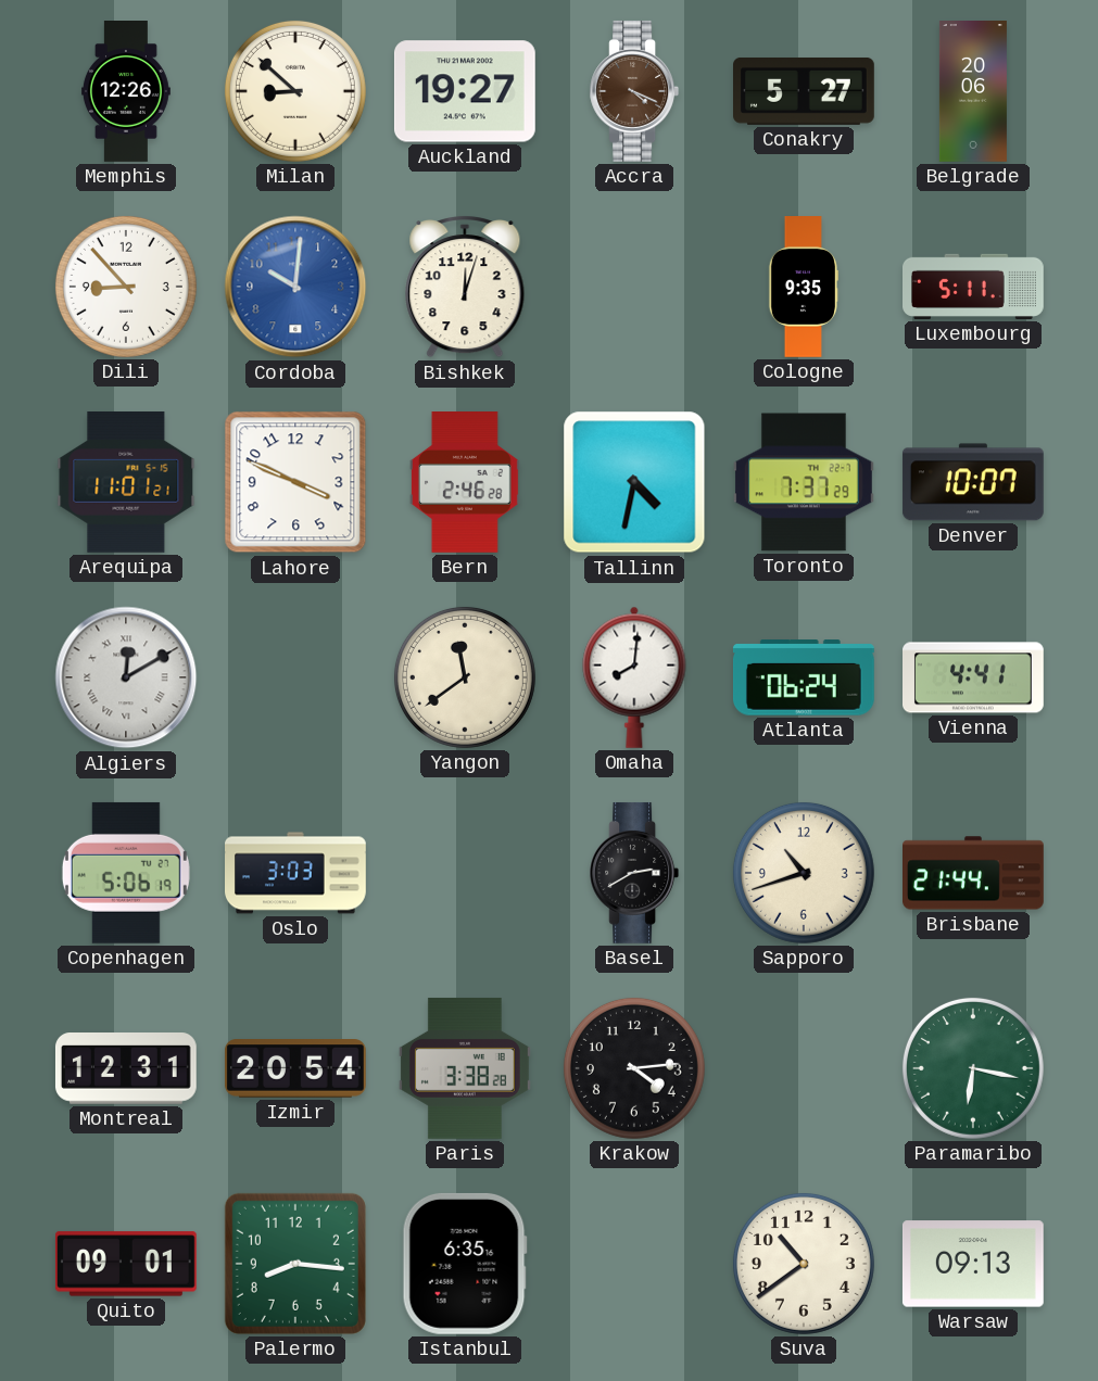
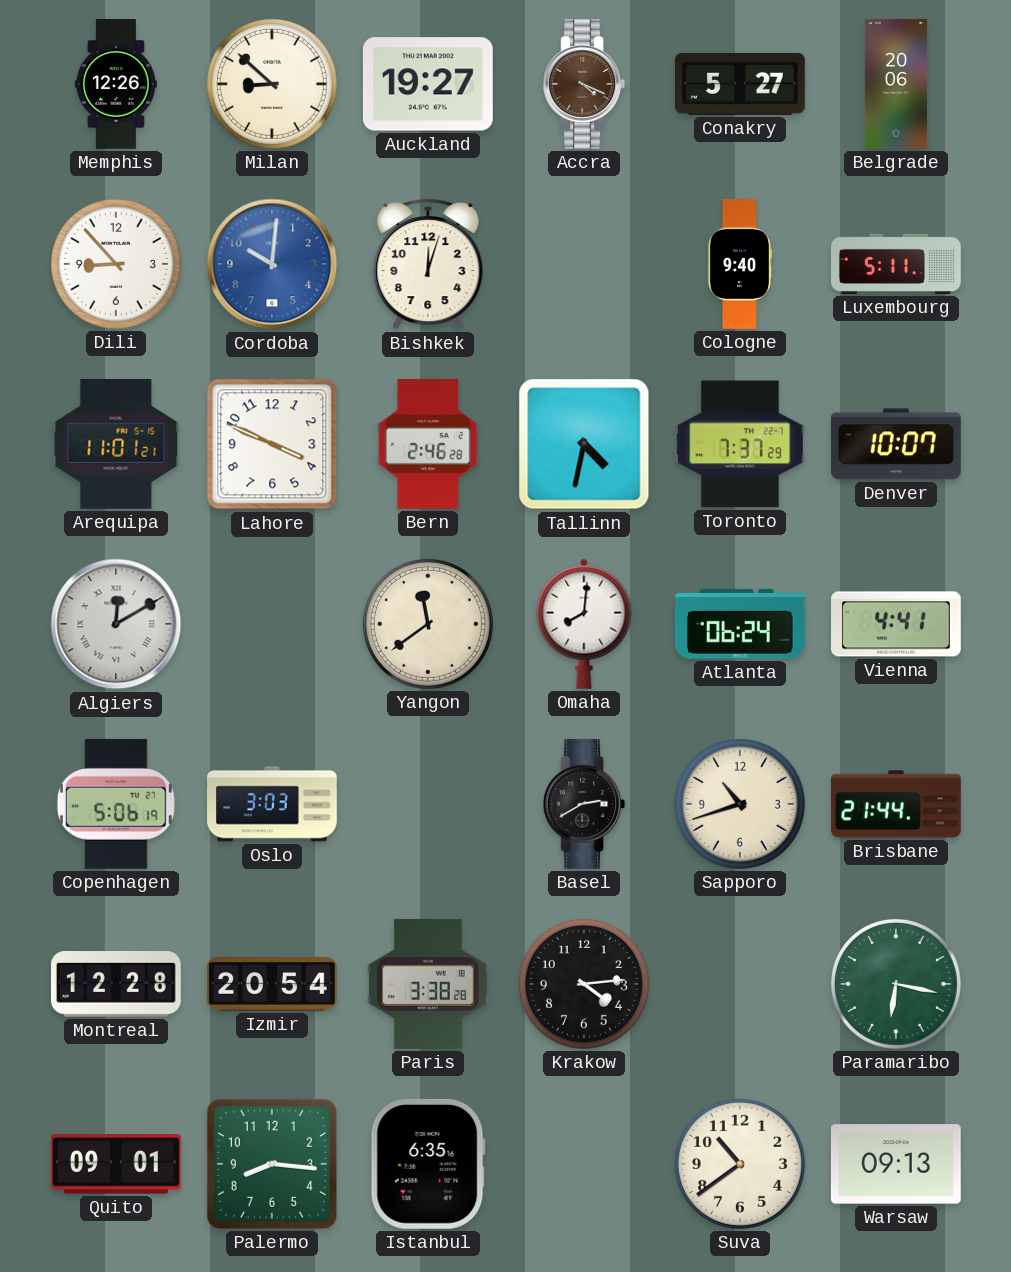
Cologne: 9:35 -> 9:40 (739, 265)
Montreal: 12:31 -> 12:28 (116, 985)
